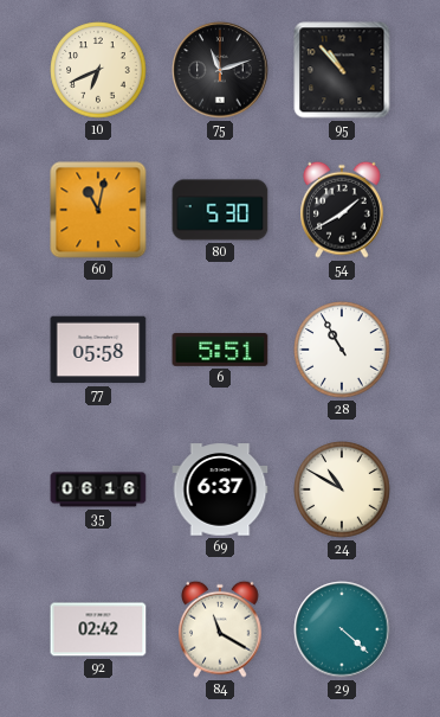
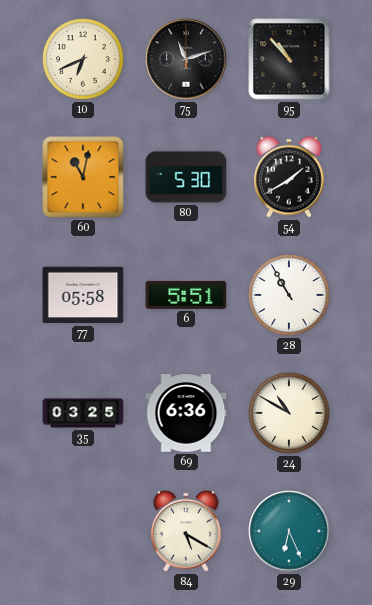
35: 06:16 -> 03:25 (83, 413)
69: 6:37 -> 6:36 (186, 413)
92: 02:42 -> none (98, 629)
84: 11:20 -> 5:20 (187, 531)
29: 4:22 -> 6:26 (289, 531)
